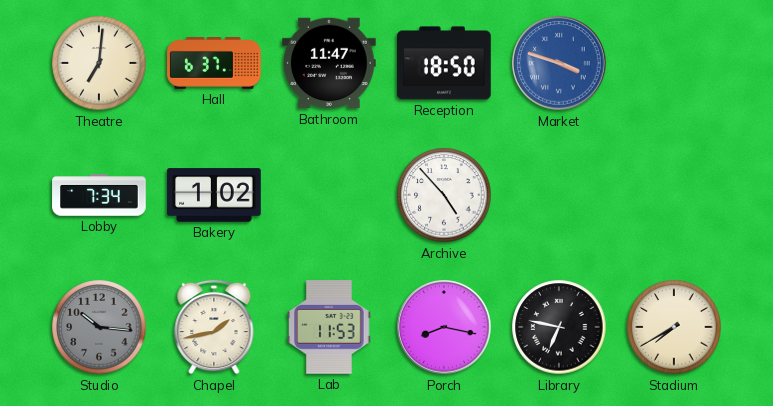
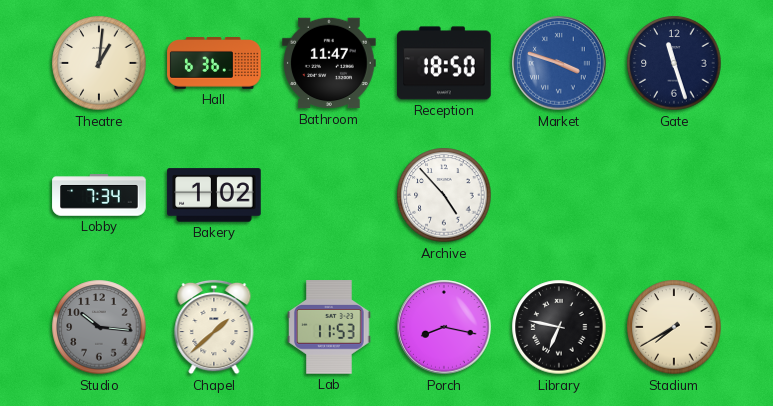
Theatre: 7:01 -> 1:01 (99, 63)
Hall: 6:37 -> 6:36 (214, 64)
Gate: none -> 11:27 (674, 63)
Chapel: 1:43 -> 1:38 (214, 327)
